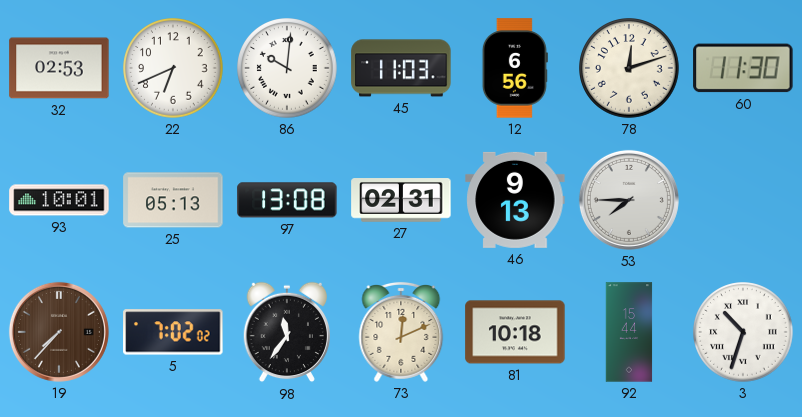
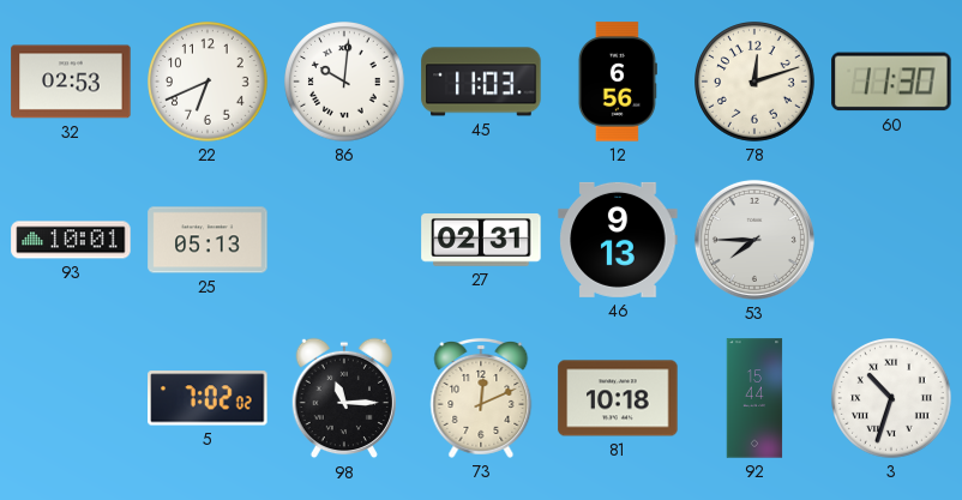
97: 13:08 -> none (287, 200)
19: 7:37 -> none (59, 332)
98: 11:36 -> 11:15 (343, 398)
